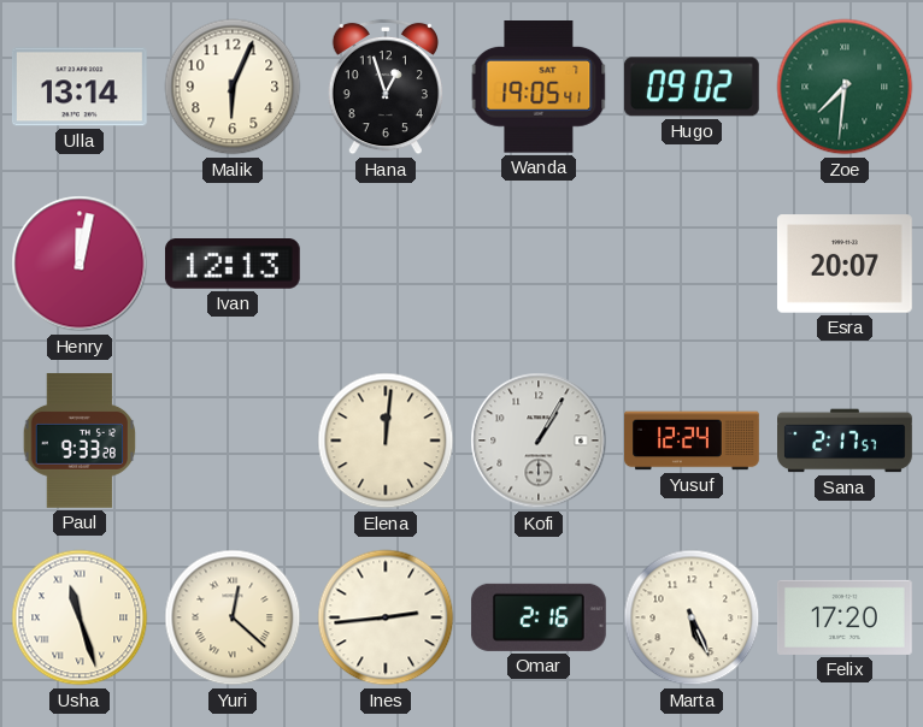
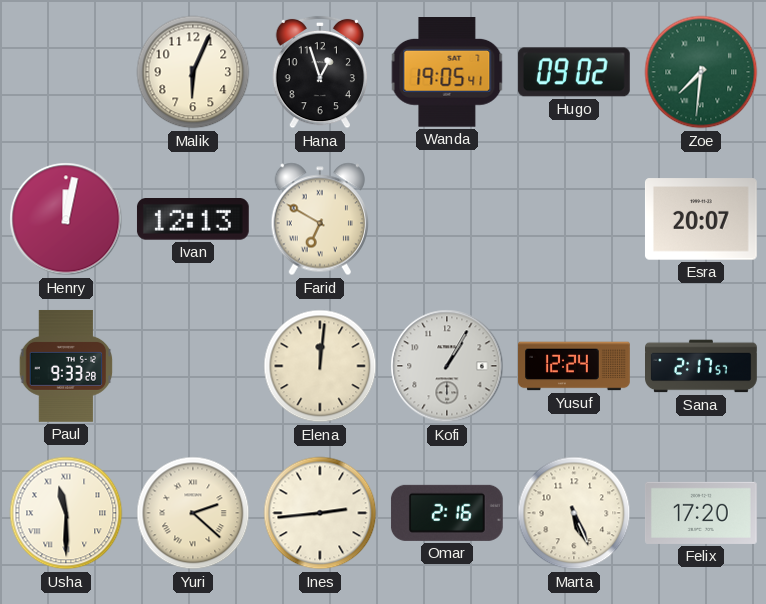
Ulla: 13:14 -> none (80, 87)
Farid: none -> 6:50 (319, 219)
Usha: 11:27 -> 11:30 (66, 513)
Yuri: 12:22 -> 2:22 (193, 513)
